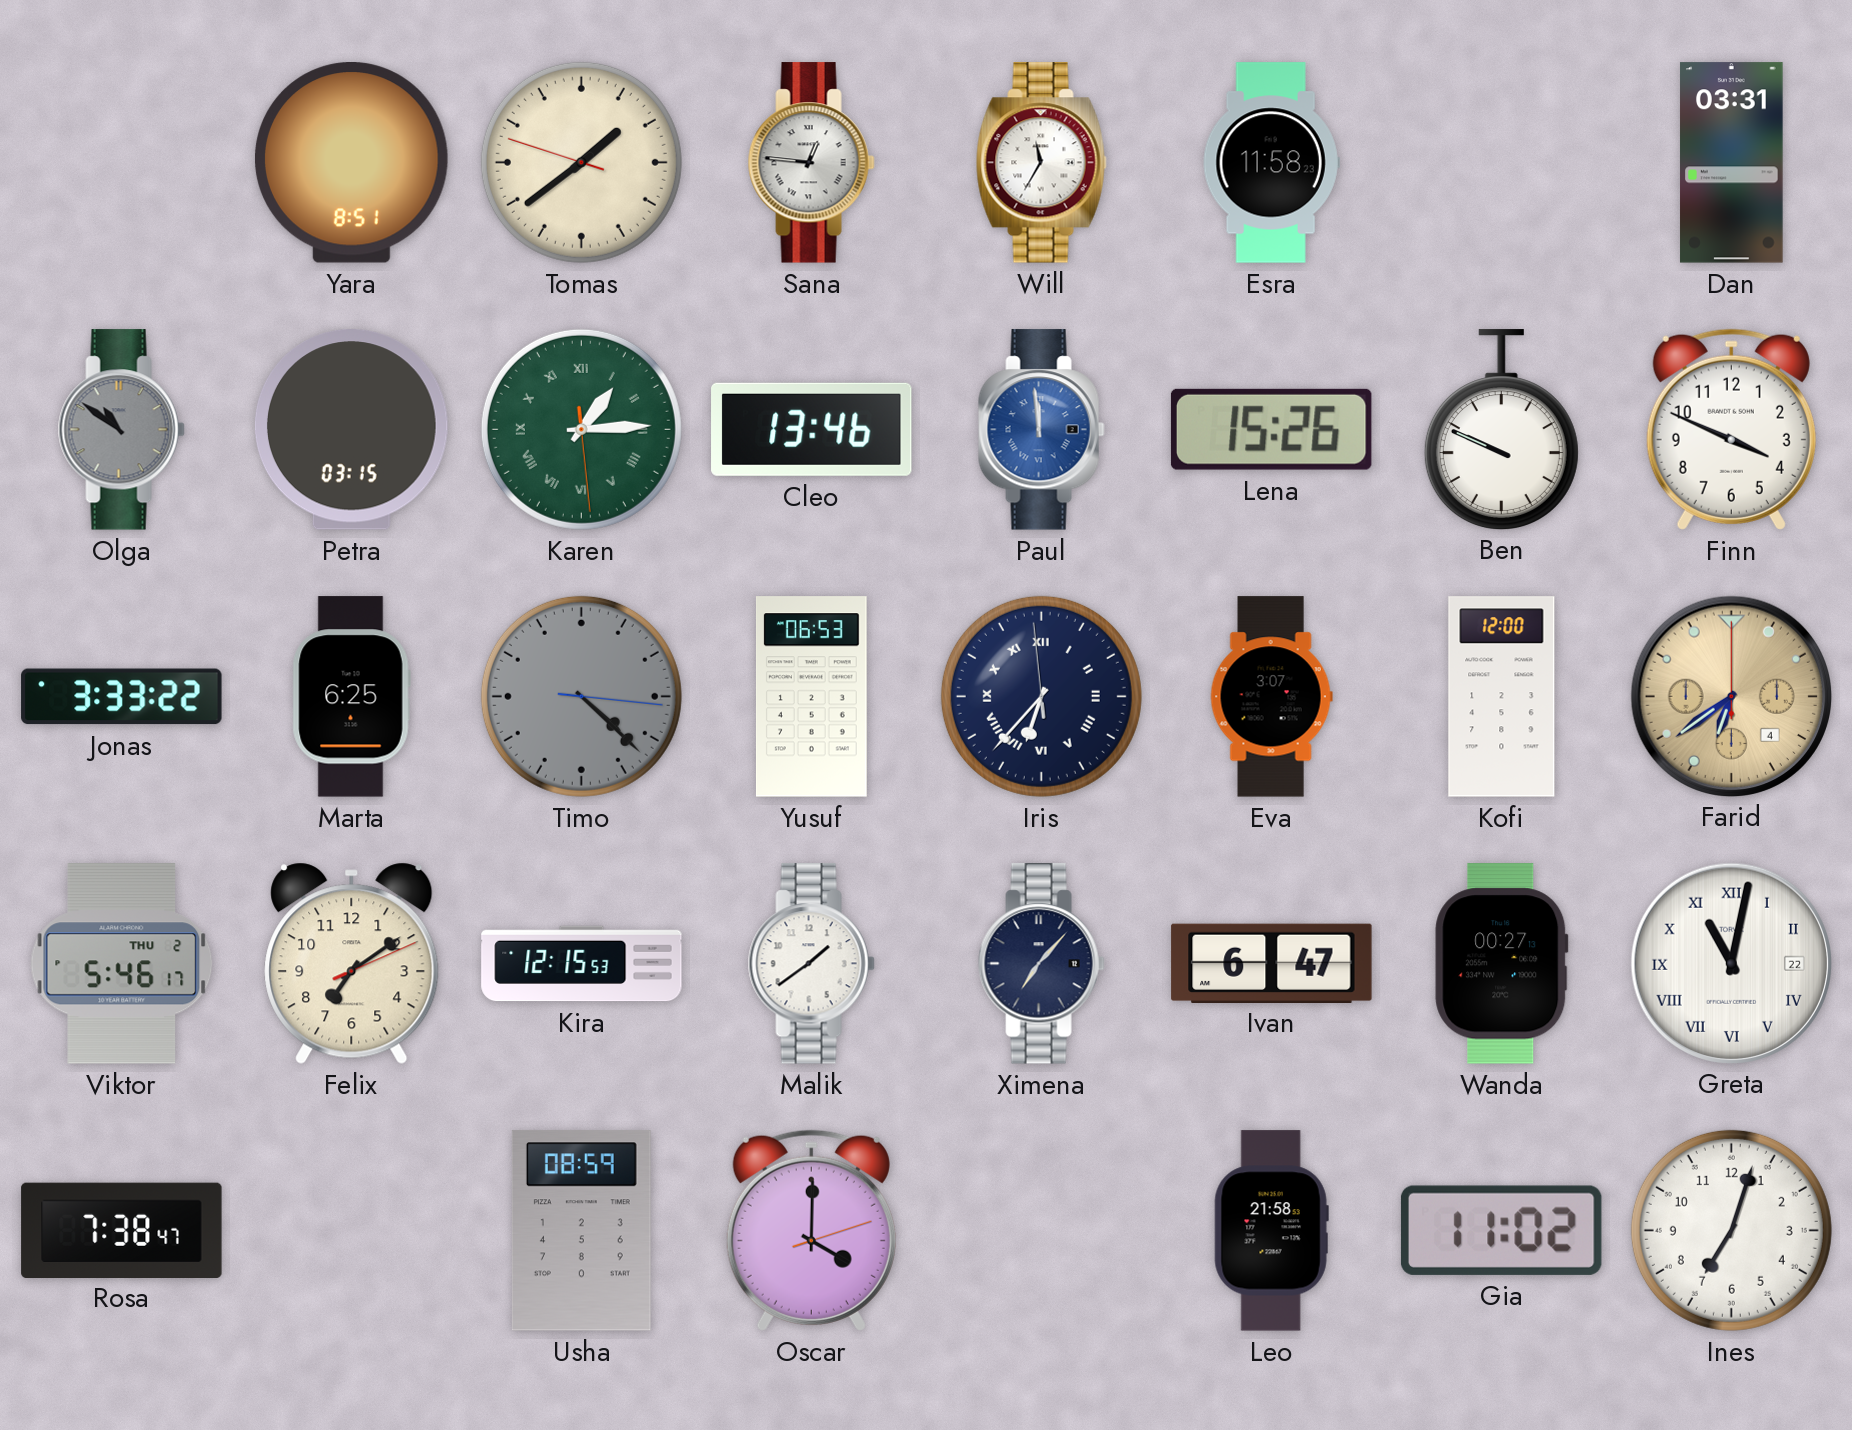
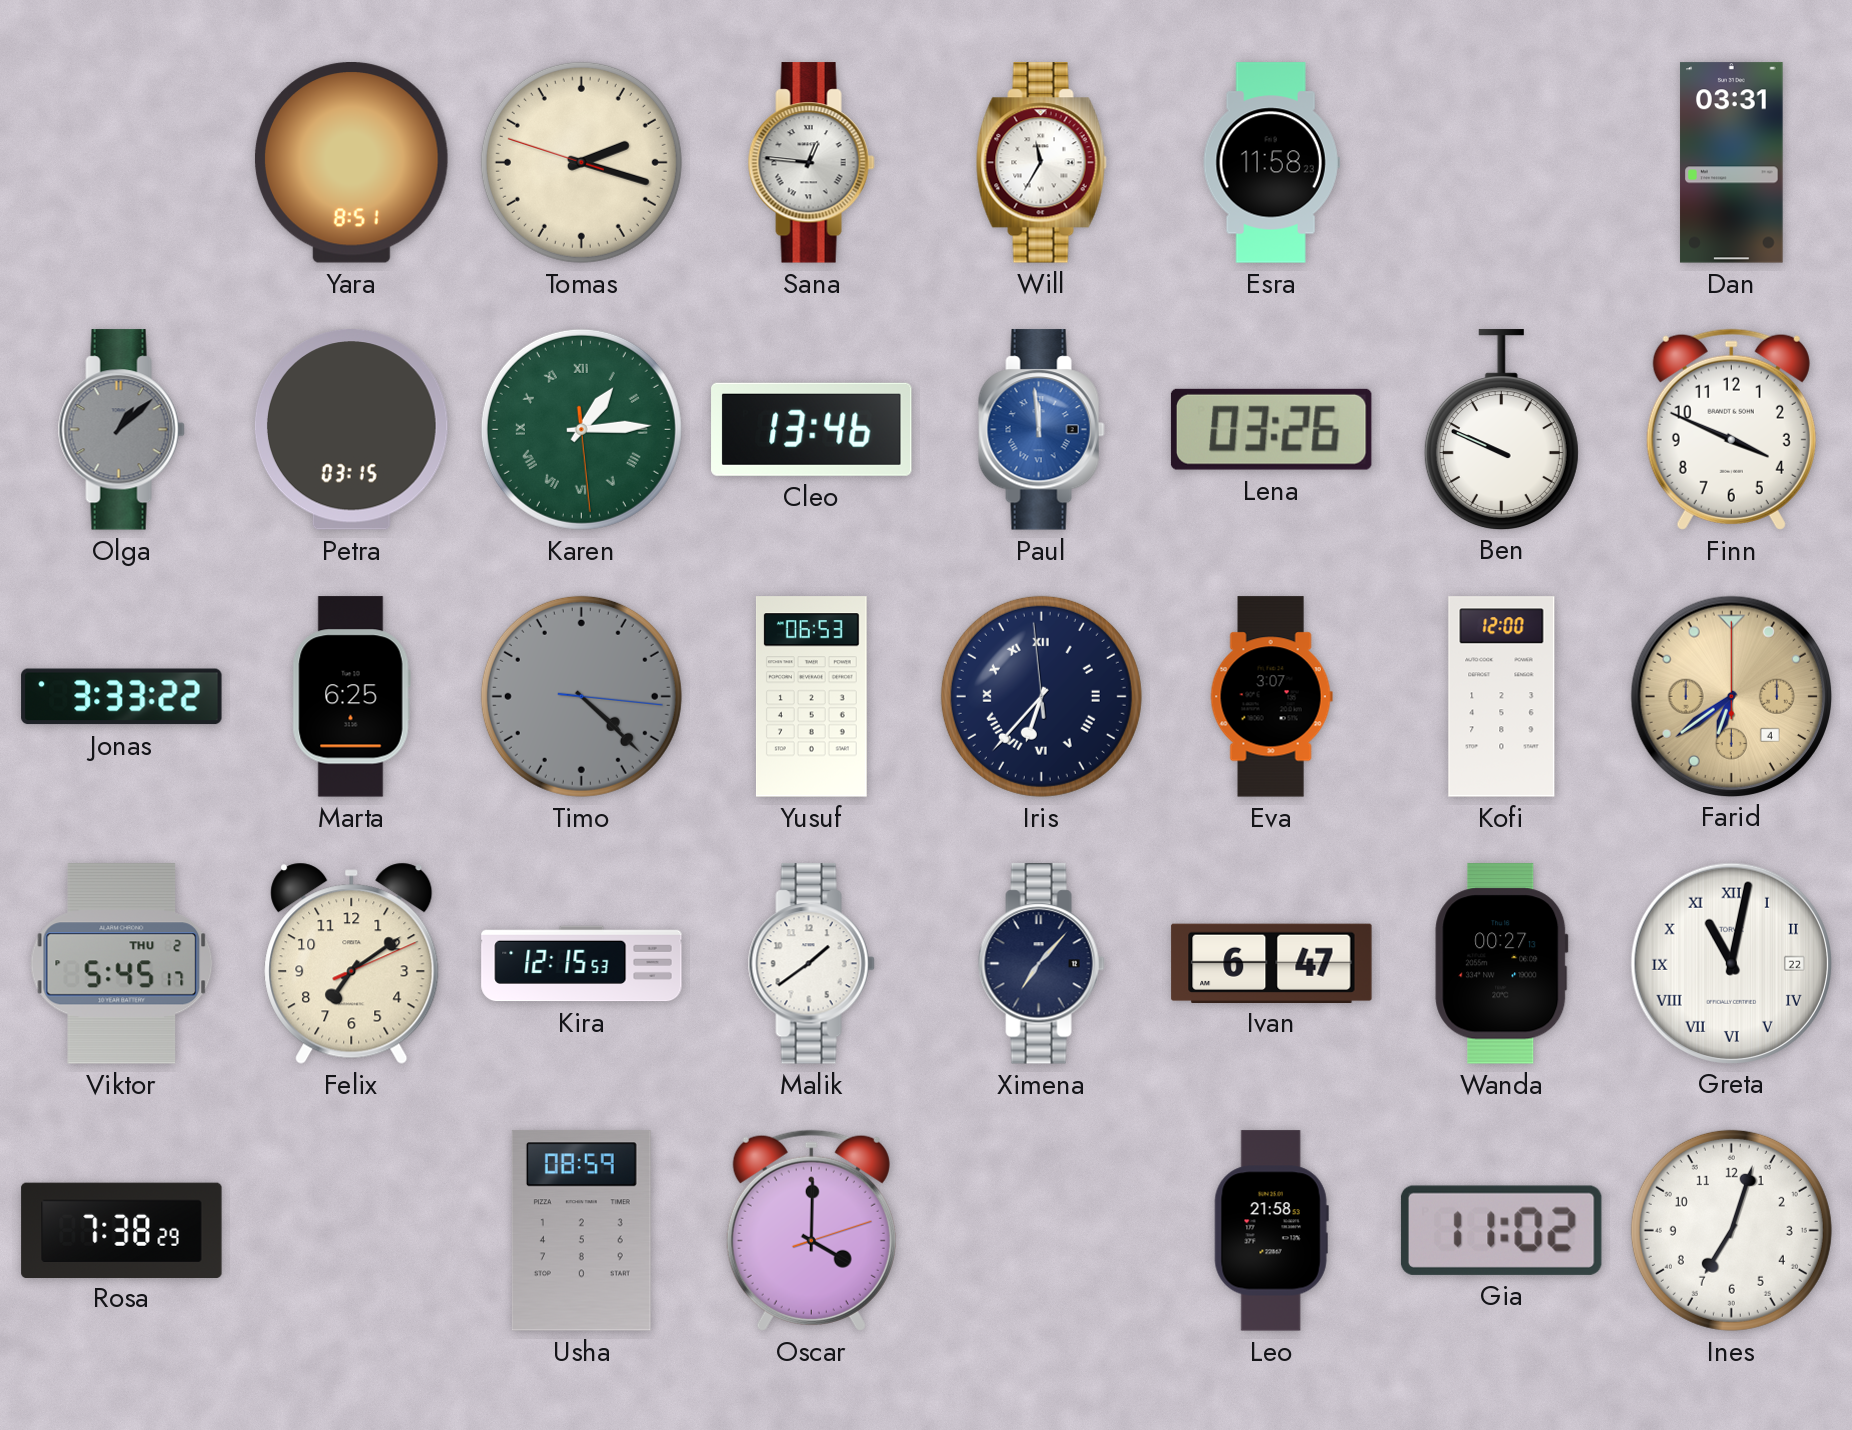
Tomas: 1:38 -> 2:17 (581, 162)
Olga: 10:51 -> 1:08 (121, 430)
Lena: 15:26 -> 03:26 (1271, 429)
Viktor: 5:46 -> 5:45 (122, 964)
Rosa: 7:38:47 -> 7:38:29 (122, 1230)
